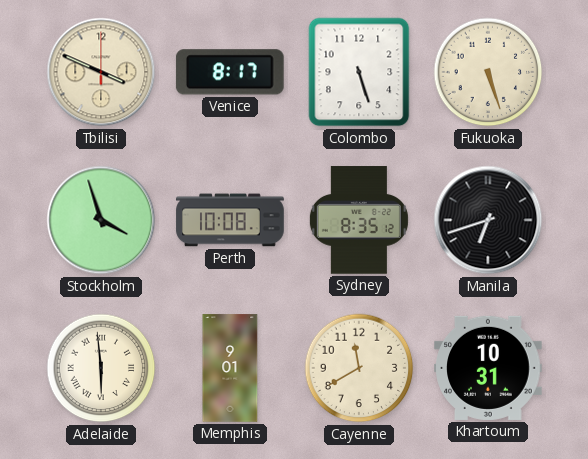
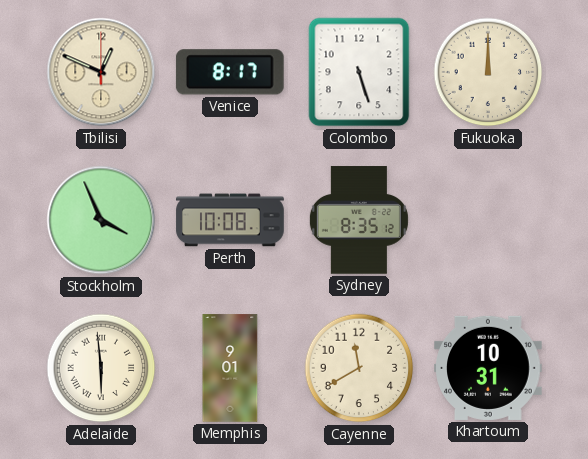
Tbilisi: 3:49 -> 12:49 (101, 72)
Fukuoka: 5:27 -> 12:00 (488, 72)
Stockholm: 3:57 -> 3:56 (101, 220)
Manila: 6:42 -> none (488, 220)
